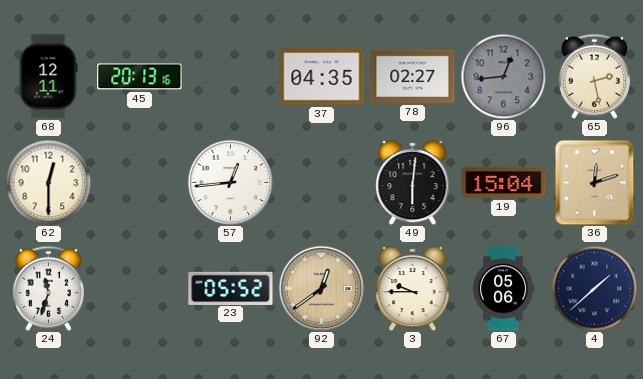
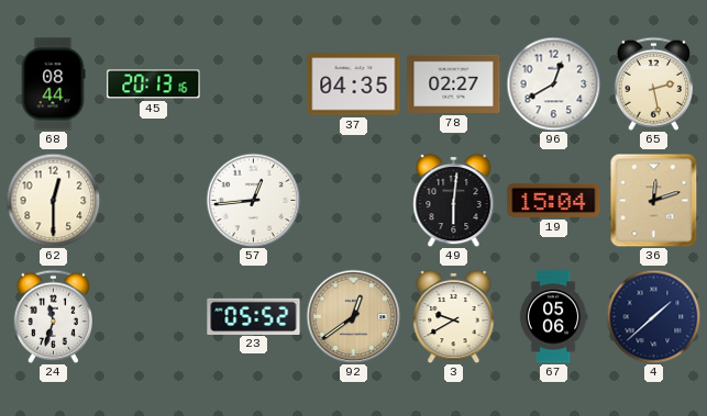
68: 12:11 -> 08:44 (53, 85)
96: 12:44 -> 12:40 (553, 83)
96 dial: grey -> white (553, 83)
3: 9:45 -> 9:40 (454, 316)
